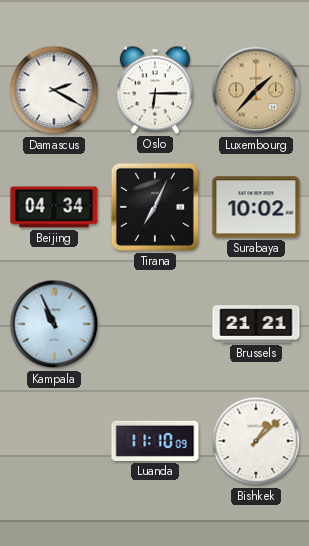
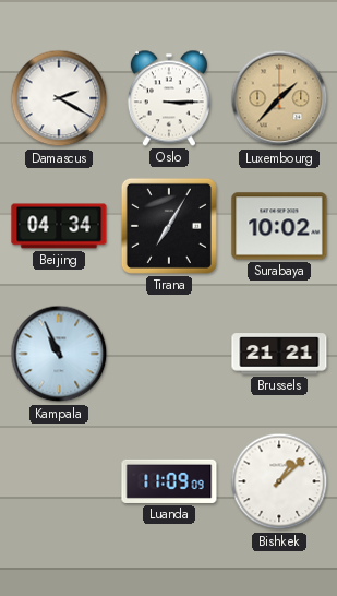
Oslo: 6:15 -> 3:15 (169, 98)
Tirana: 7:04 -> 7:05 (169, 226)
Luanda: 11:10 -> 11:09 (169, 481)
